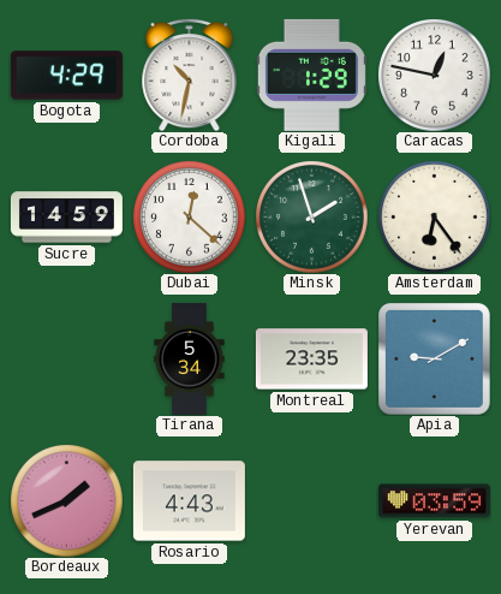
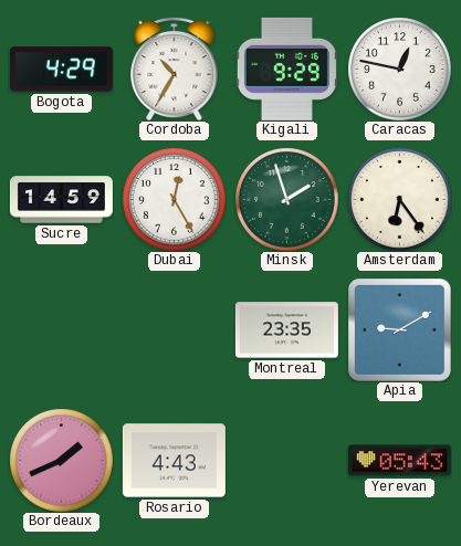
Cordoba: 10:32 -> 10:35 (175, 69)
Kigali: 1:29 -> 9:29 (286, 69)
Dubai: 12:22 -> 12:25 (174, 199)
Tirana: 5:34 -> none (190, 358)
Yerevan: 03:59 -> 05:43 (399, 461)
